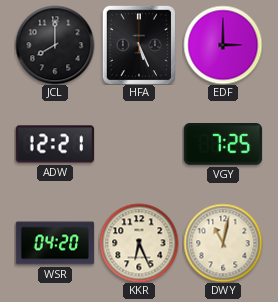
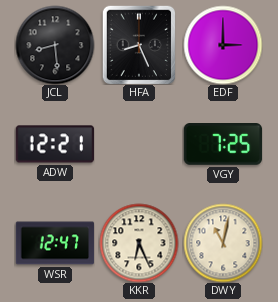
JCL: 8:00 -> 8:29 (55, 45)
HFA: 5:26 -> 8:26 (138, 45)
WSR: 04:20 -> 12:47 (55, 243)
